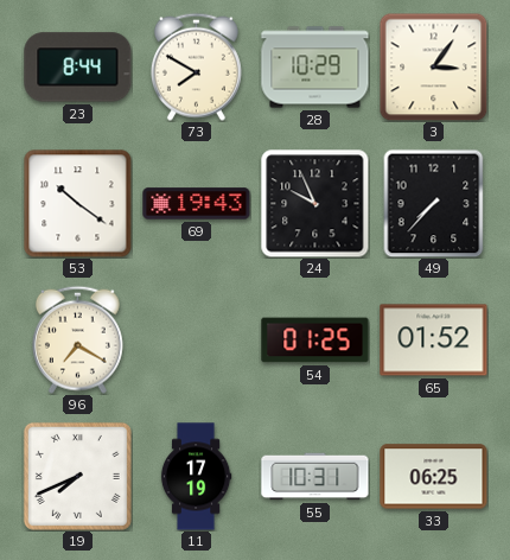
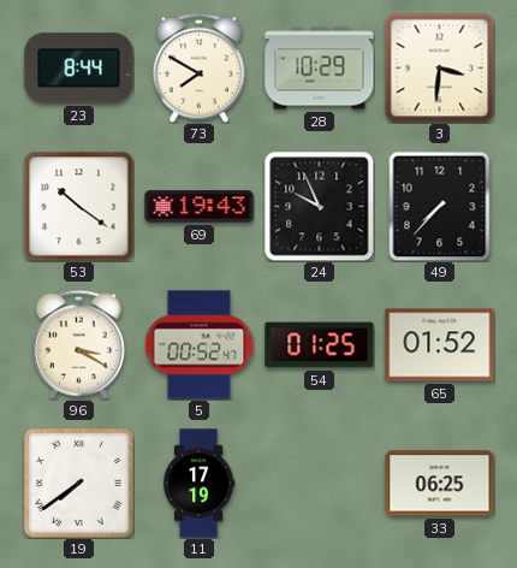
3: 3:06 -> 3:31 (439, 67)
96: 7:20 -> 3:20 (78, 344)
5: none -> 00:52 (198, 345)
19: 7:41 -> 7:39 (78, 483)
55: 10:31 -> none (315, 477)
